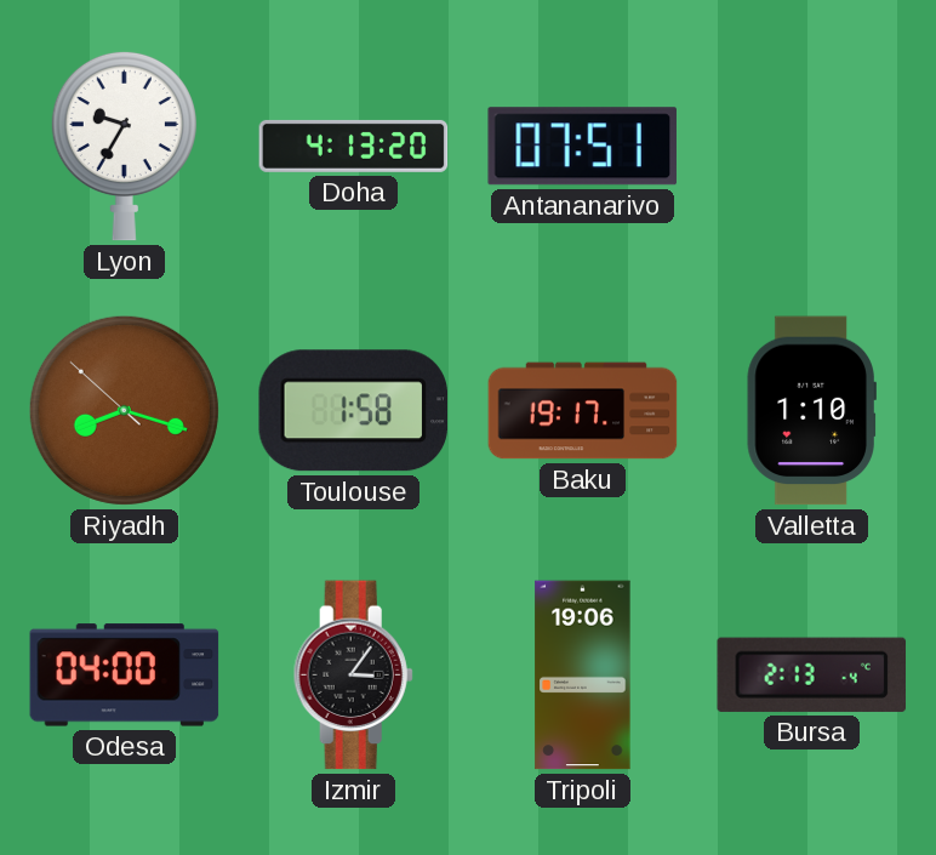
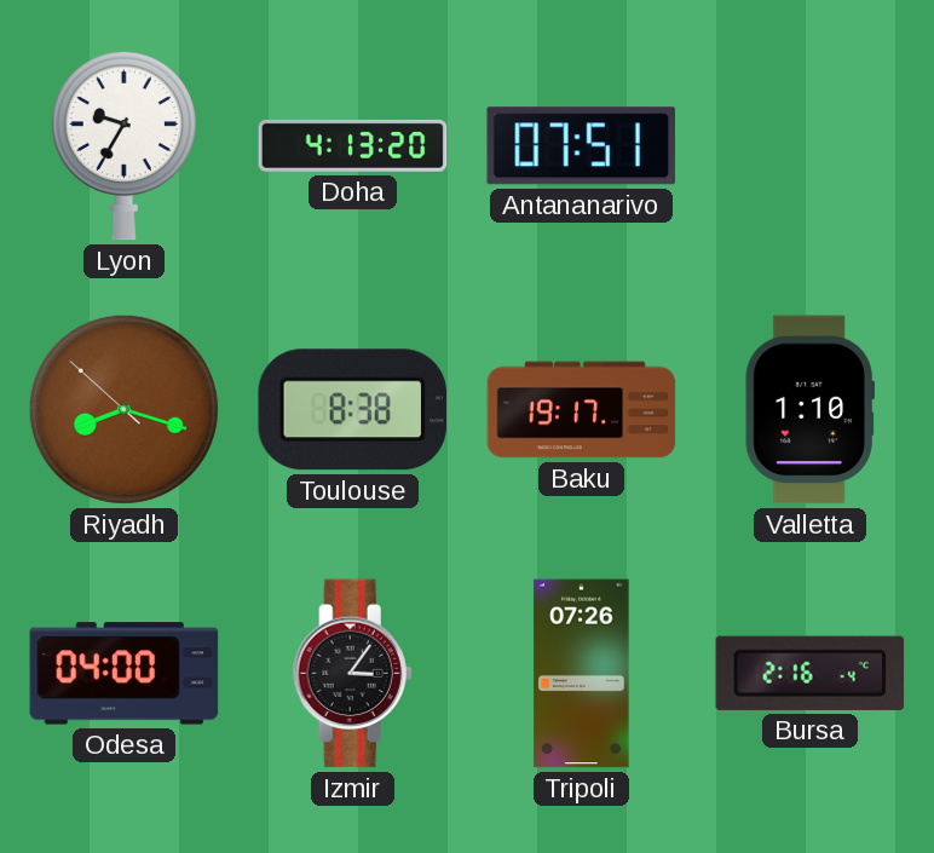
Toulouse: 1:58 -> 8:38 (352, 410)
Tripoli: 19:06 -> 07:26 (582, 674)
Bursa: 2:13 -> 2:16 (811, 673)
